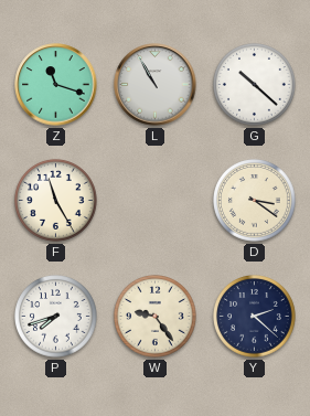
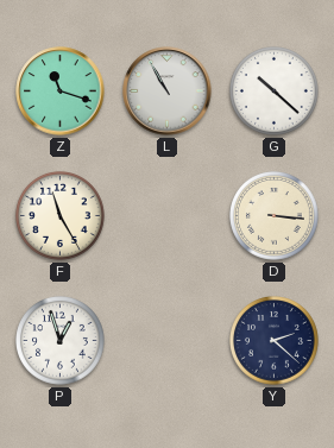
D: 3:21 -> 3:16 (275, 216)
P: 7:42 -> 12:57 (61, 341)
W: 9:24 -> none (156, 317)
